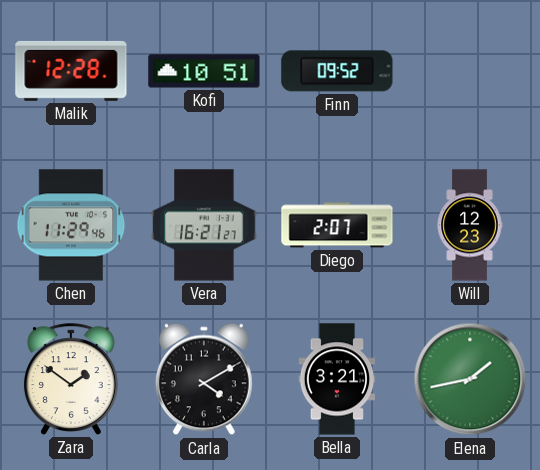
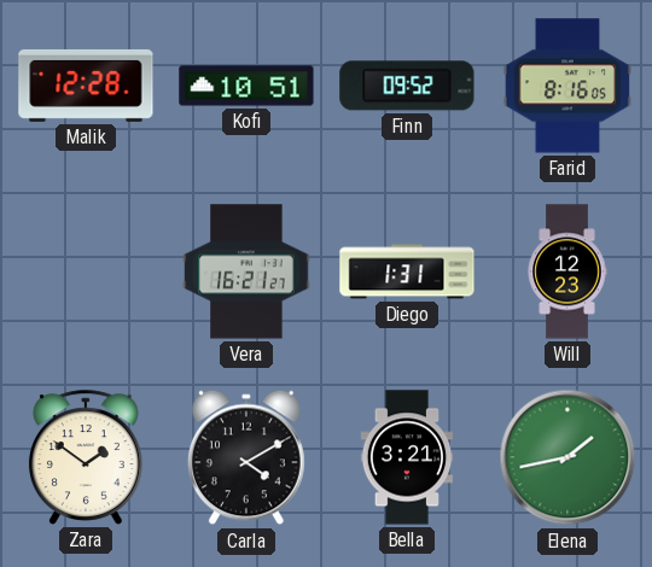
Farid: none -> 8:16 (567, 86)
Chen: 11:29 -> none (71, 225)
Diego: 2:07 -> 1:31 (407, 271)
